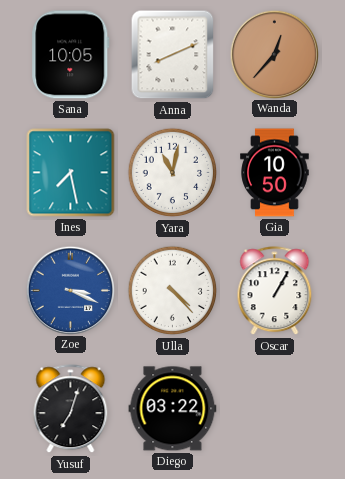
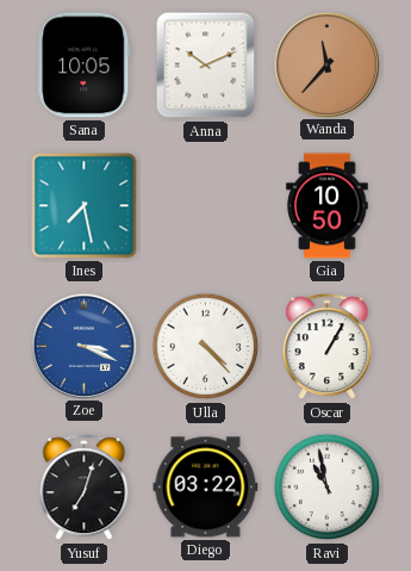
Anna: 8:11 -> 10:11 (206, 66)
Wanda: 12:37 -> 11:37 (326, 64)
Yara: 11:02 -> none (173, 173)
Ravi: none -> 10:58 (328, 488)
